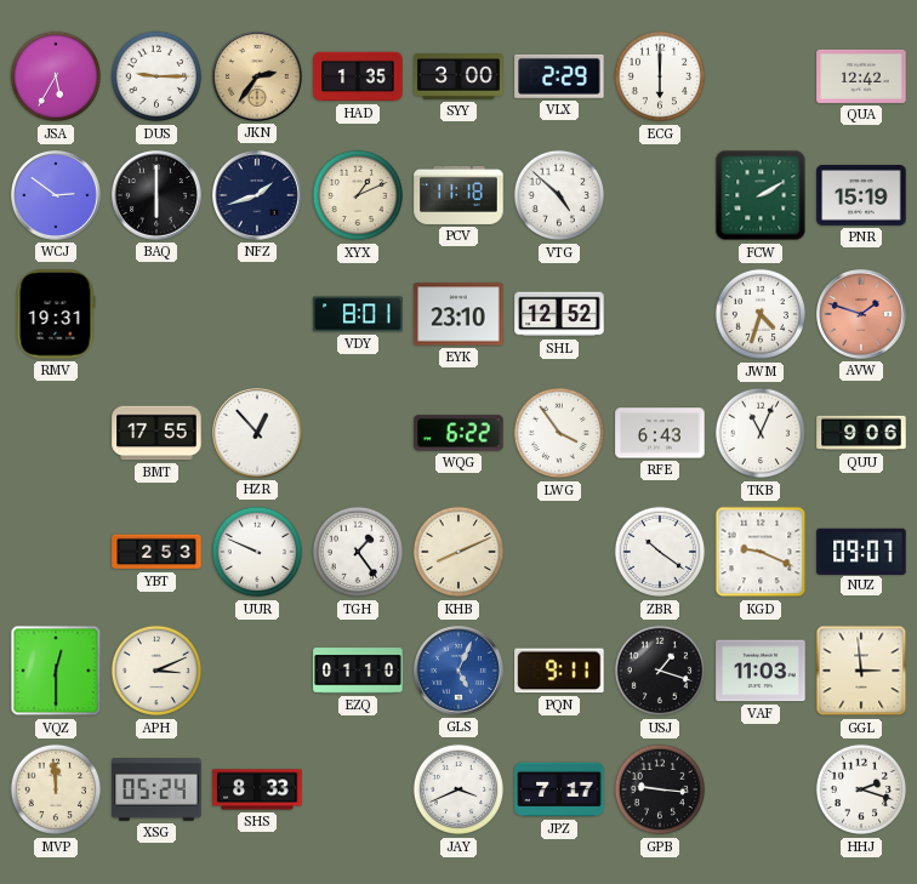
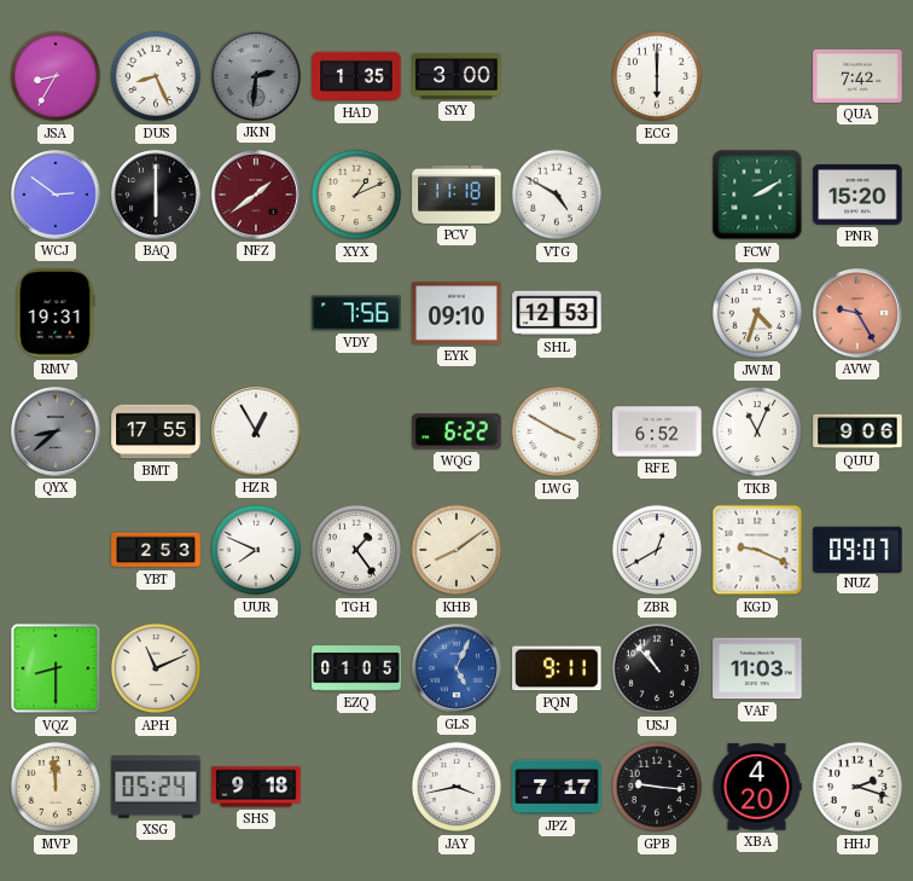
JSA: 5:35 -> 8:35 (56, 76)
DUS: 9:15 -> 8:26 (156, 76)
JKN: 2:36 -> 2:31 (257, 77)
JKN dial: champagne -> grey (257, 77)
VLX: 2:29 -> none (559, 76)
QUA: 12:42 -> 7:42 (857, 76)
NFZ: 1:42 -> 1:39 (257, 196)
NFZ dial: navy -> burgundy (257, 196)
VTG: 4:52 -> 4:50 (557, 195)
PNR: 15:19 -> 15:20 (857, 196)
VDY: 8:01 -> 7:56 (356, 313)
EYK: 23:10 -> 09:10 (456, 313)
SHL: 12:52 -> 12:53 (557, 313)
AVW: 1:48 -> 9:25 (859, 314)
QYX: none -> 8:38 (57, 433)
HZR: 12:53 -> 12:55 (257, 433)
LWG: 3:54 -> 3:50 (557, 431)
RFE: 6:43 -> 6:52 (657, 431)
UUR: 9:49 -> 7:49 (256, 550)
KHB: 8:11 -> 8:09 (456, 550)
ZBR: 10:21 -> 12:40 (657, 550)
VQZ: 12:30 -> 8:30 (56, 668)
APH: 3:11 -> 11:11 (156, 668)
EZQ: 01:10 -> 01:05 (356, 668)
USJ: 1:18 -> 10:53 (657, 668)
GGL: 2:59 -> none (861, 671)
SHS: 8:33 -> 9:18 (256, 787)
JAY: 3:41 -> 3:43 (456, 787)
XBA: none -> 4:20 (757, 787)
